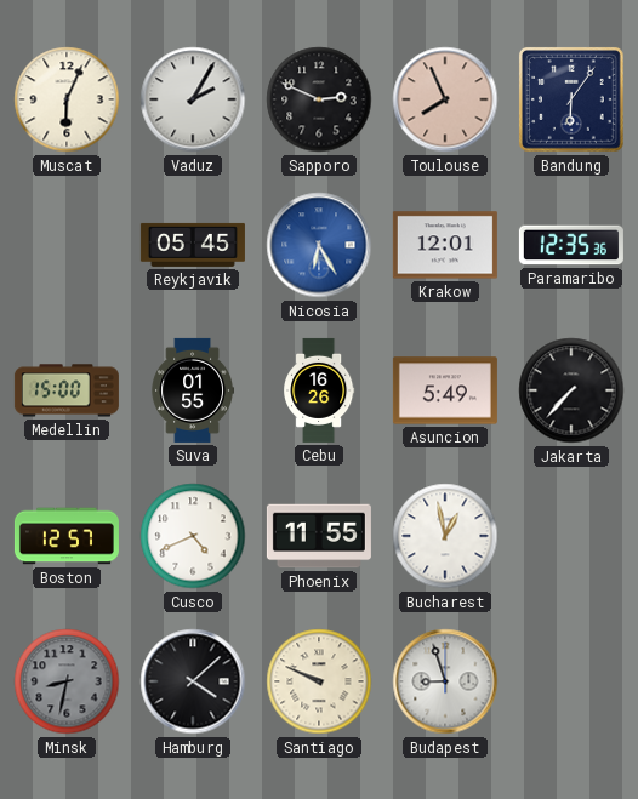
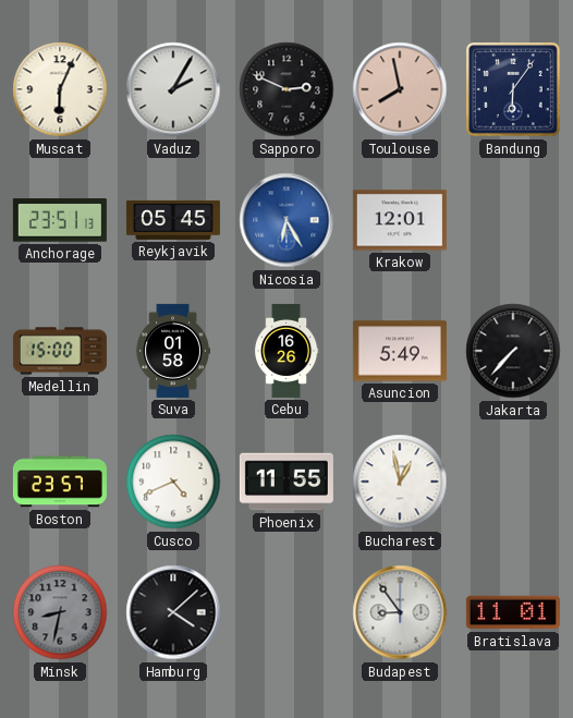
Toulouse: 7:56 -> 7:58 (400, 89)
Anchorage: none -> 23:51 (60, 220)
Paramaribo: 12:35 -> none (571, 245)
Suva: 01:55 -> 01:58 (173, 351)
Boston: 12:57 -> 23:57 (60, 482)
Santiago: 9:49 -> none (319, 681)
Budapest: 8:57 -> 8:54 (400, 612)
Bratislava: none -> 11:01 (513, 612)
